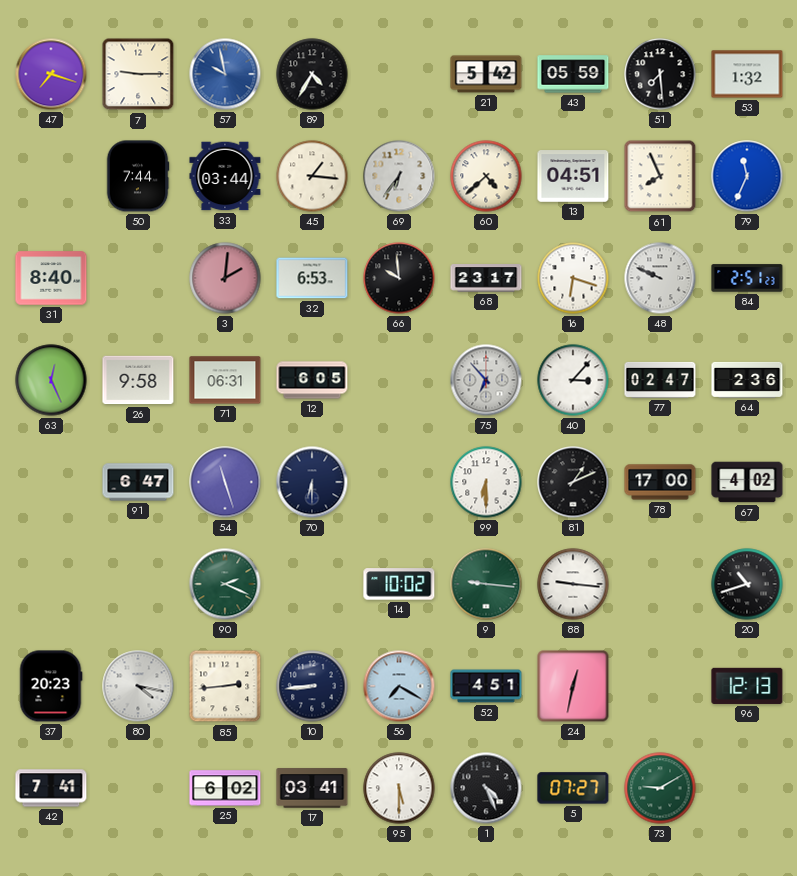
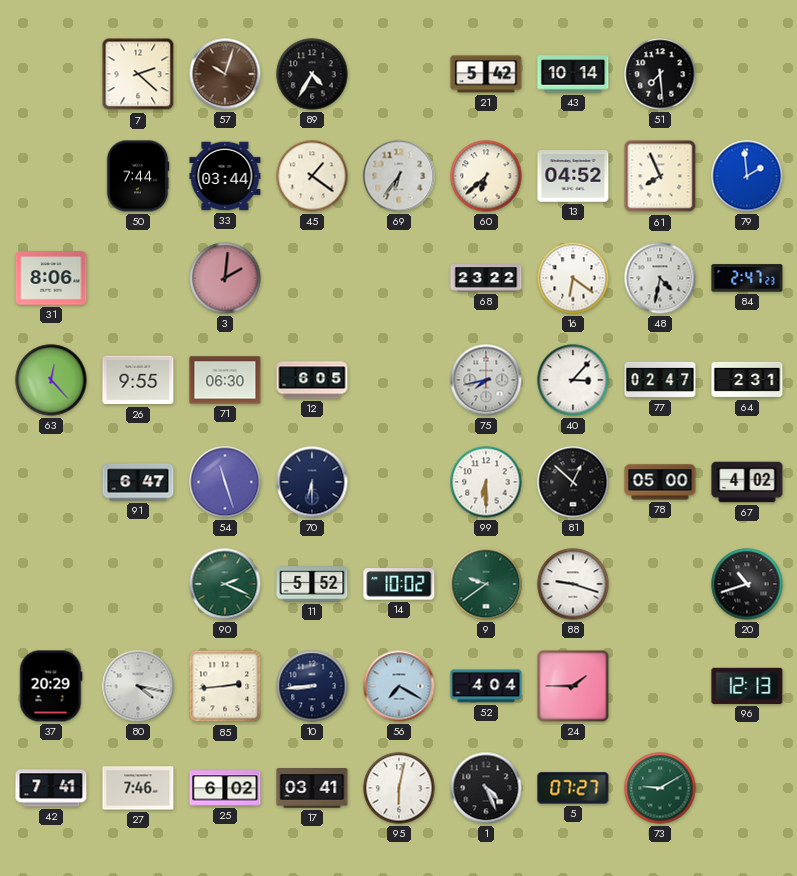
47: 7:18 -> none (51, 74)
7: 9:15 -> 2:22 (138, 74)
57: 9:58 -> 10:03 (225, 74)
57 dial: blue -> brown (225, 74)
43: 05:59 -> 10:14 (573, 74)
53: 1:32 -> none (747, 74)
45: 1:16 -> 1:21 (312, 176)
60: 4:38 -> 6:38 (486, 176)
13: 04:51 -> 04:52 (573, 176)
79: 11:34 -> 1:59 (747, 176)
31: 8:40 -> 8:06 (51, 278)
32: 6:53 -> none (312, 278)
66: 9:59 -> none (399, 278)
68: 23:17 -> 23:22 (486, 278)
16: 6:18 -> 6:21 (573, 278)
48: 9:49 -> 4:32 (660, 278)
84: 2:51 -> 2:47 (747, 278)
63: 12:26 -> 12:23 (51, 380)
26: 9:58 -> 9:55 (138, 380)
71: 06:31 -> 06:30 (225, 380)
75: 6:53 -> 7:43 (486, 380)
64: 2:36 -> 2:31 (747, 380)
81: 1:11 -> 12:52 (573, 482)
78: 17:00 -> 05:00 (660, 482)
11: none -> 5:52 (312, 584)
9: 9:16 -> 9:39 (486, 584)
88: 9:16 -> 9:18 (573, 584)
37: 20:23 -> 20:29 (51, 686)
52: 4:51 -> 4:04 (486, 686)
24: 12:32 -> 1:45 (573, 686)
27: none -> 7:46 (138, 788)
95: 5:30 -> 6:02 (399, 788)
